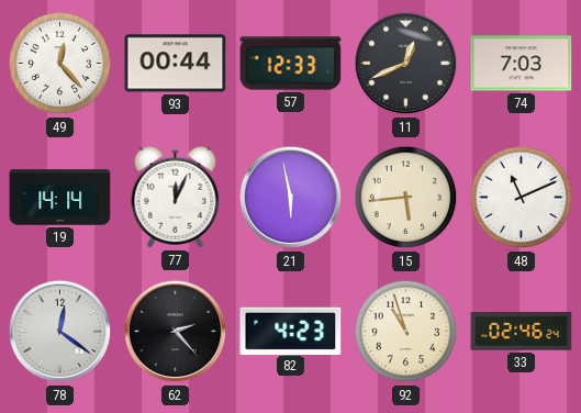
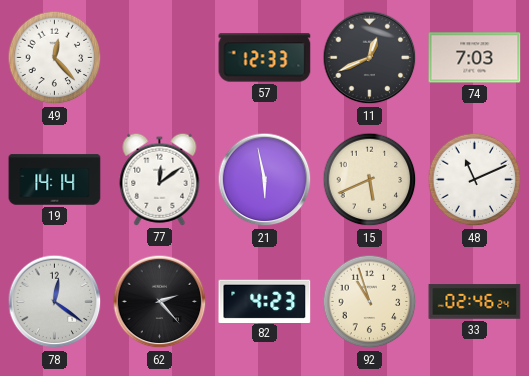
93: 00:44 -> none (176, 64)
77: 12:04 -> 12:09 (160, 179)
15: 5:44 -> 5:41 (370, 180)
